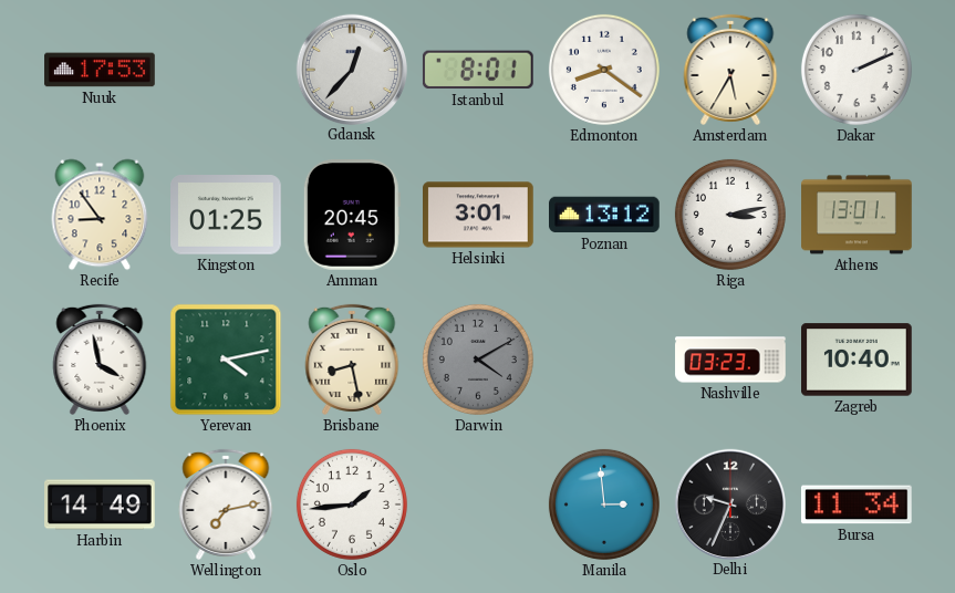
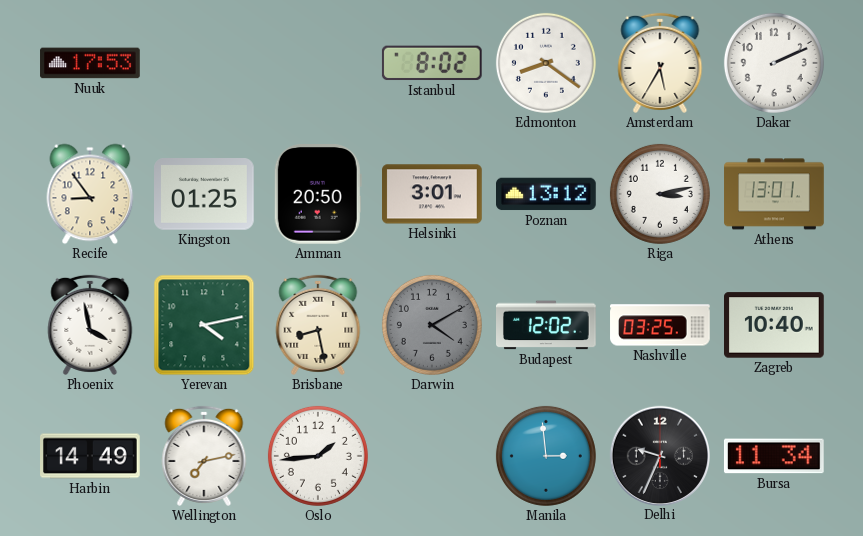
Gdansk: 12:37 -> none (351, 69)
Istanbul: 8:01 -> 8:02 (432, 63)
Amman: 20:45 -> 20:50 (318, 195)
Budapest: none -> 12:02 (547, 325)
Nashville: 03:23 -> 03:25 (660, 325)
